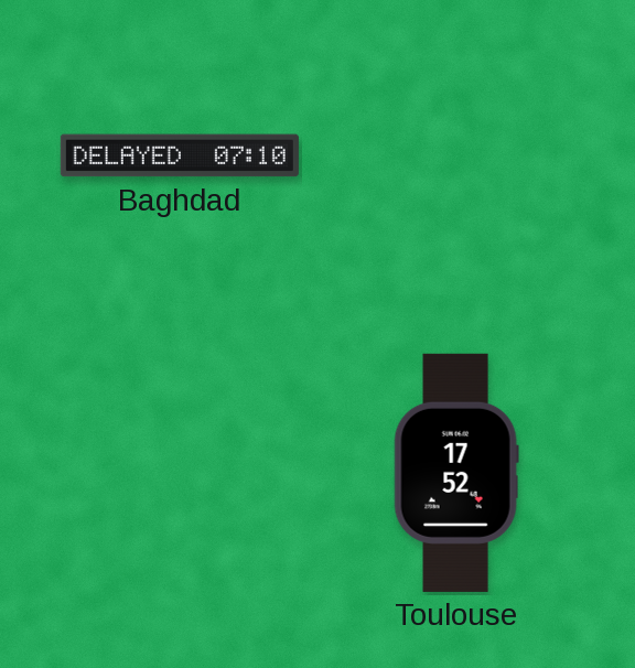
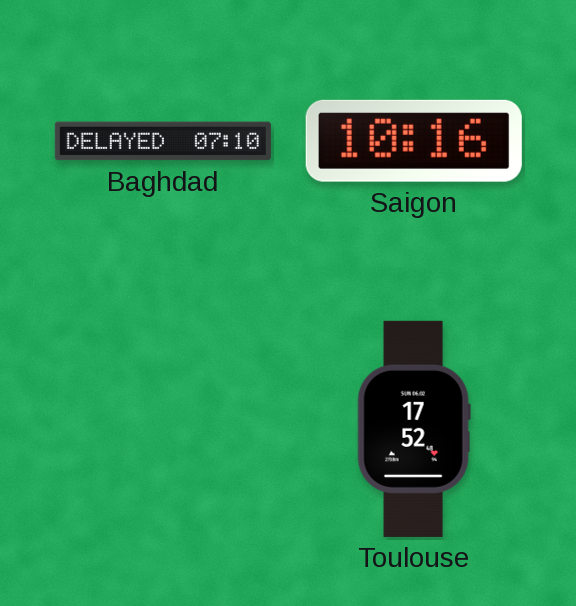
Saigon: none -> 10:16 (414, 141)
